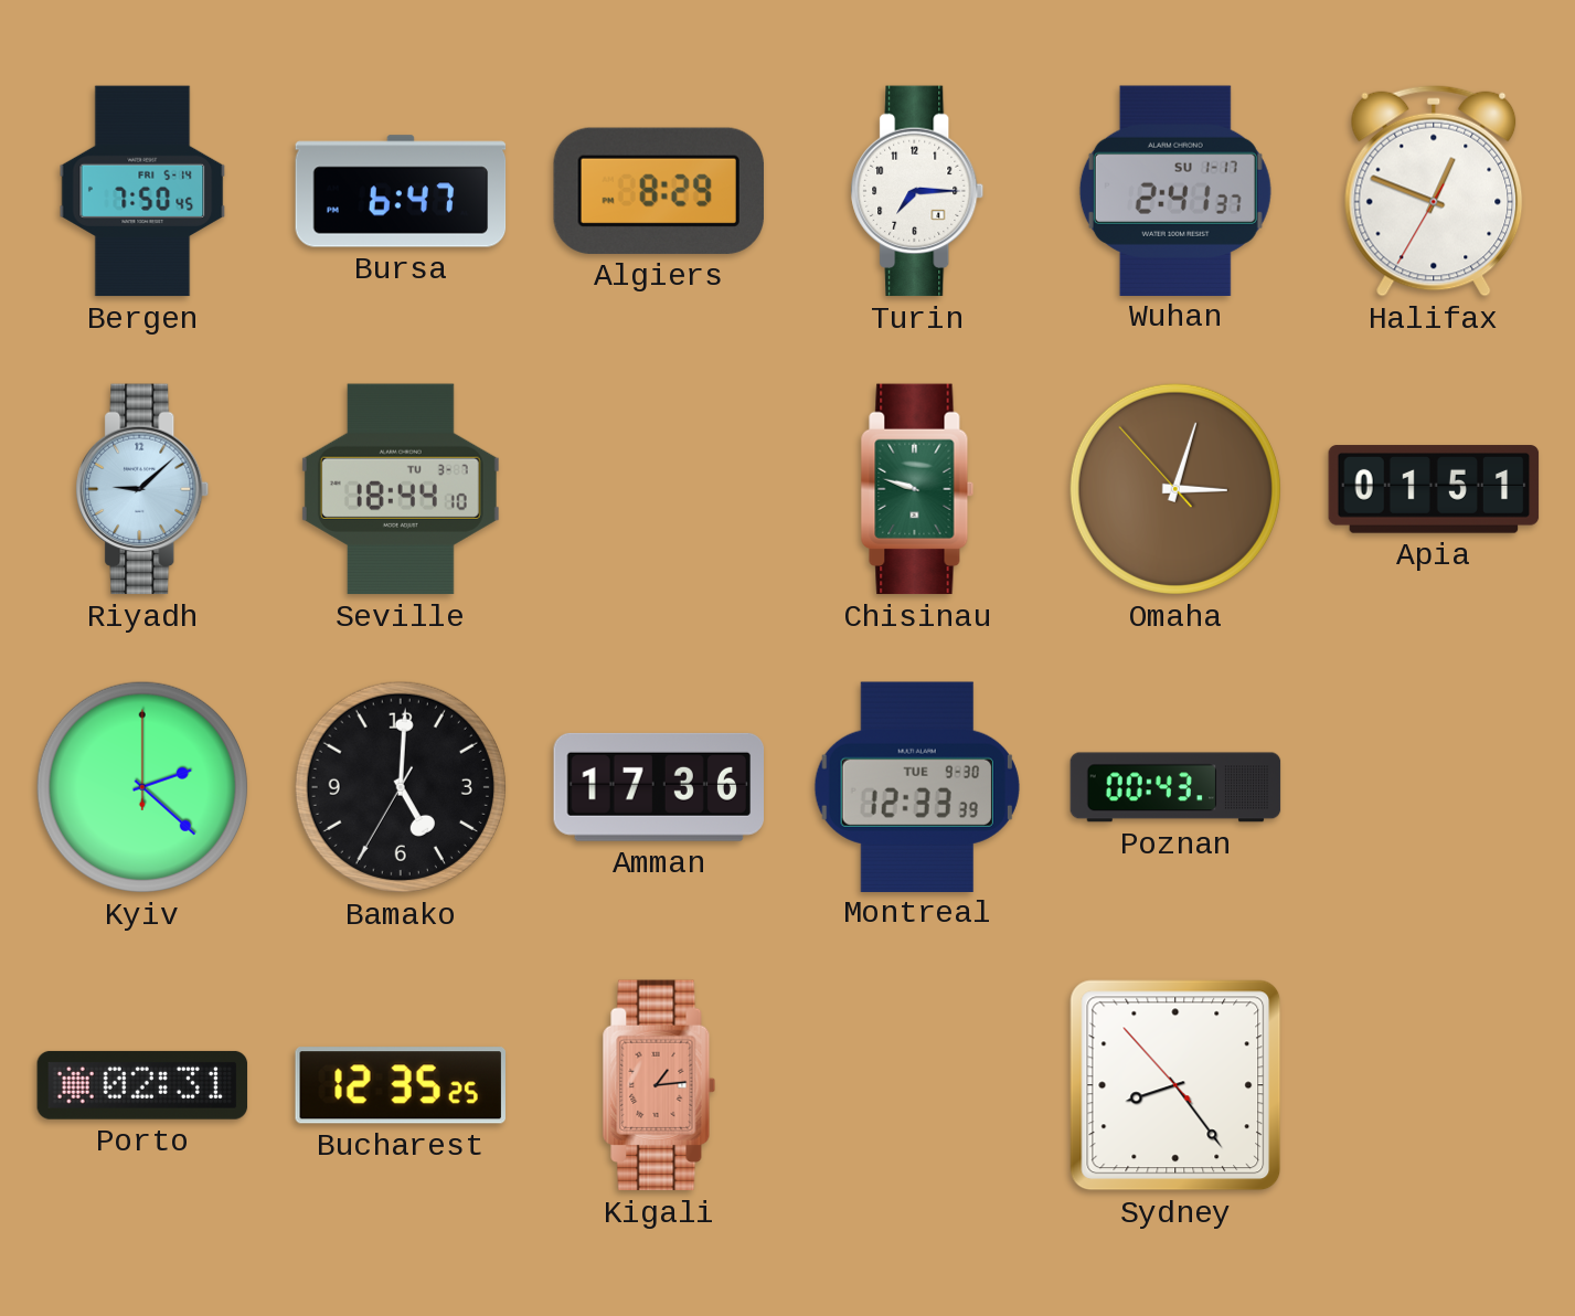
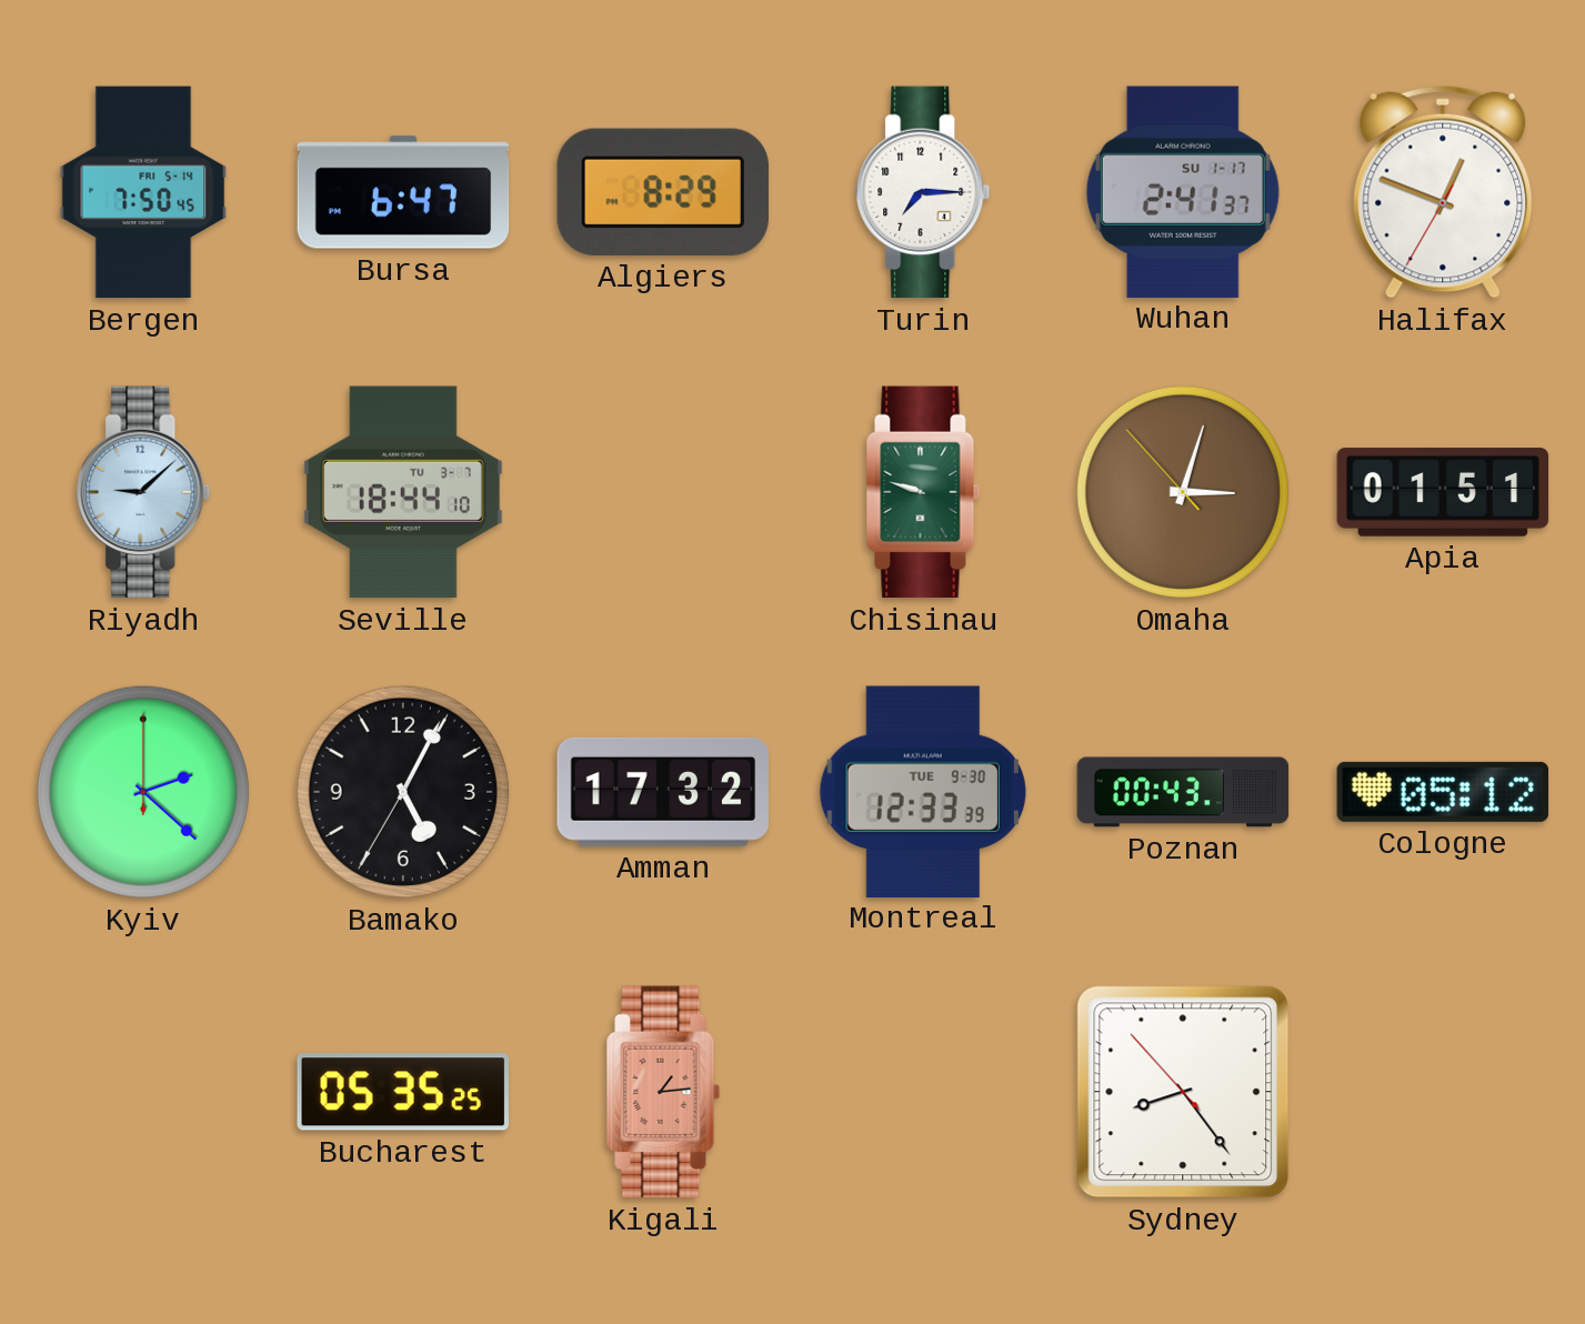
Bamako: 5:00 -> 5:04 (403, 792)
Amman: 17:36 -> 17:32 (662, 792)
Cologne: none -> 05:12 (1443, 792)
Porto: 02:31 -> none (142, 1085)
Bucharest: 12:35 -> 05:35 (403, 1092)
